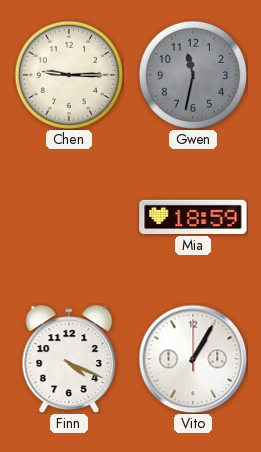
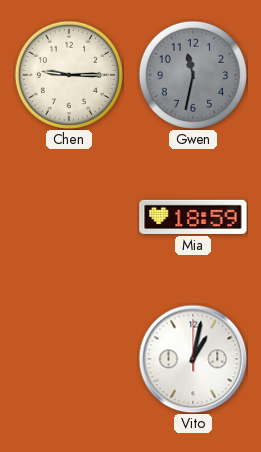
Finn: 4:19 -> none (69, 359)
Vito: 1:05 -> 1:02 (193, 359)
